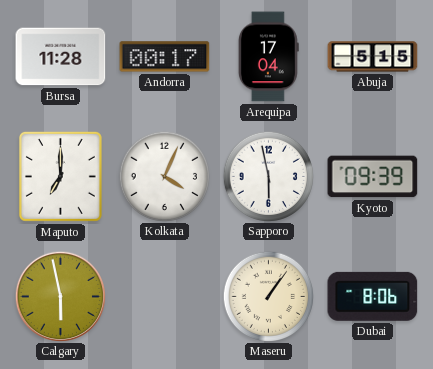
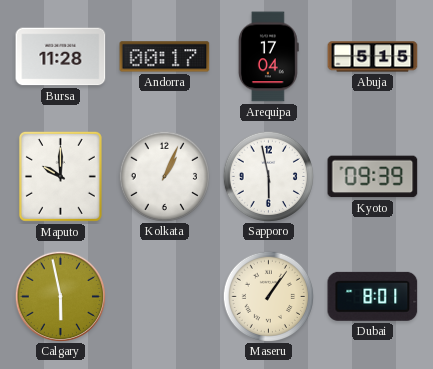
Maputo: 7:00 -> 10:00 (60, 176)
Kolkata: 4:04 -> 1:04 (164, 176)
Dubai: 8:06 -> 8:01 (373, 296)
